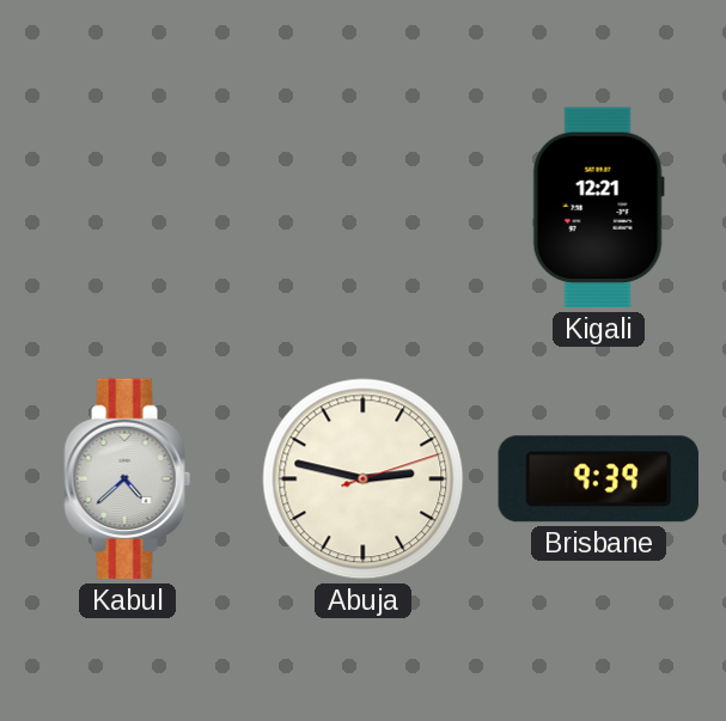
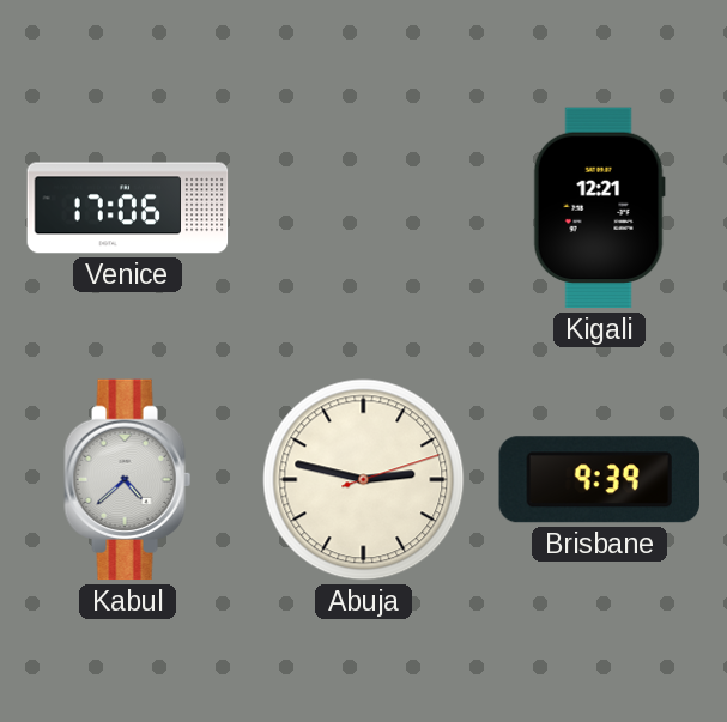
Venice: none -> 17:06 (128, 208)
